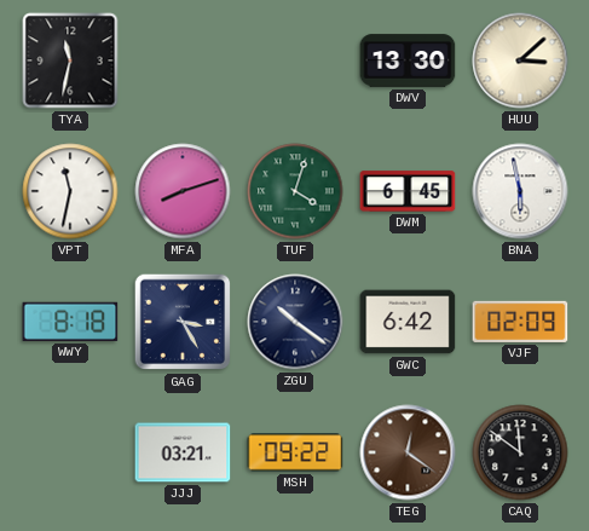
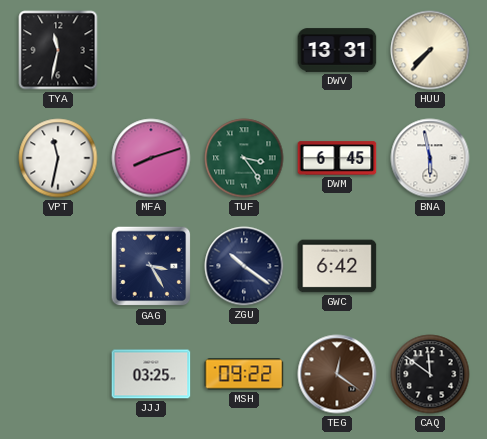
DWV: 13:30 -> 13:31 (337, 50)
HUU: 3:08 -> 7:37 (430, 50)
TUF: 4:03 -> 3:24 (244, 158)
WWY: 8:18 -> none (70, 322)
VJF: 02:09 -> none (520, 322)
JJJ: 03:21 -> 03:25 (151, 374)
